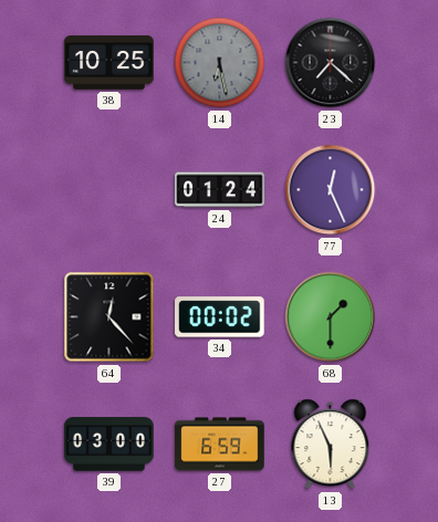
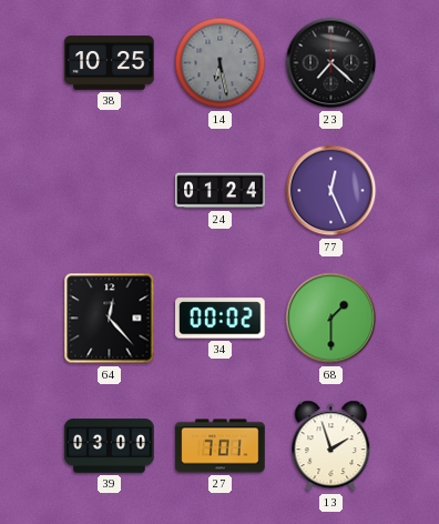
27: 6:59 -> 7:01 (221, 446)
13: 5:56 -> 1:57 (331, 446)
